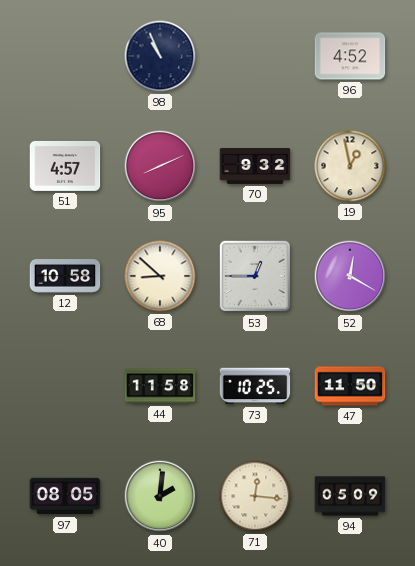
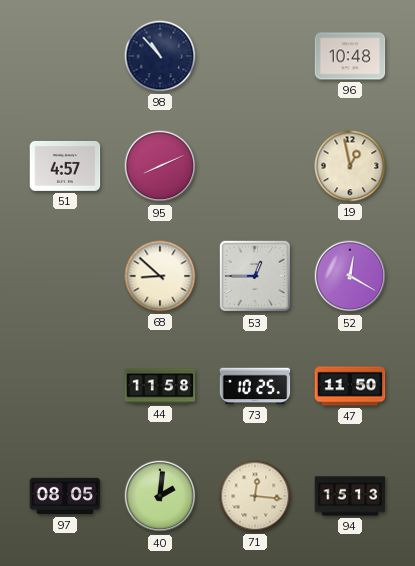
98: 10:56 -> 10:53 (160, 56)
96: 4:52 -> 10:48 (350, 56)
70: 9:32 -> none (255, 167)
12: 10:58 -> none (65, 277)
94: 05:09 -> 15:13 (350, 496)
